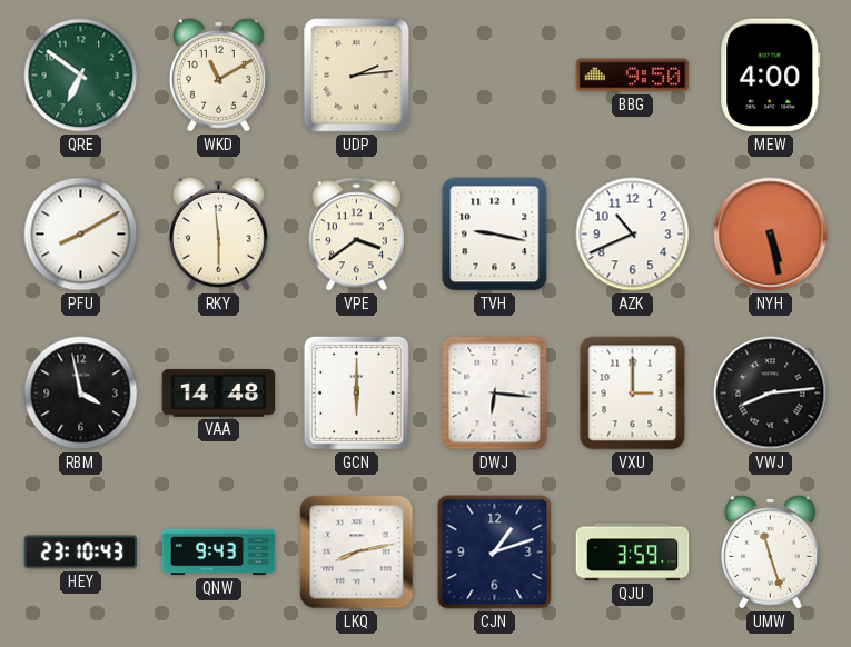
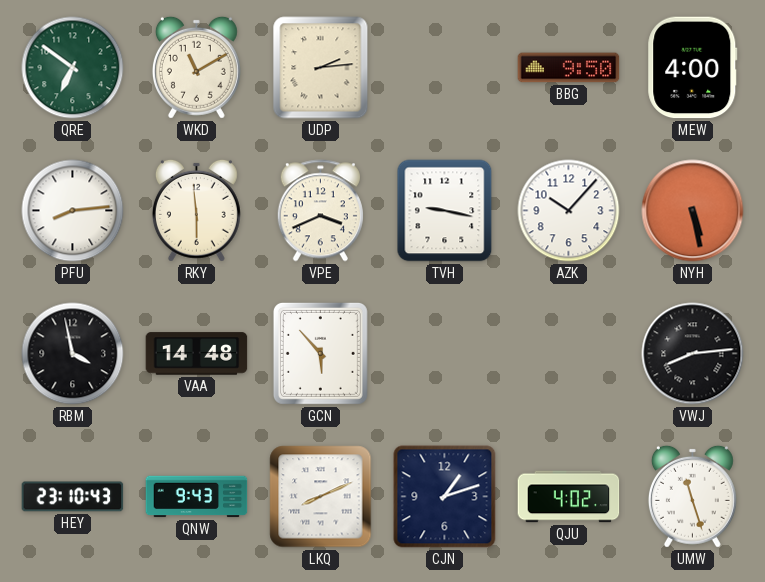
PFU: 8:10 -> 8:14 (73, 211)
VPE: 3:39 -> 3:41 (320, 211)
AZK: 10:41 -> 10:07 (569, 211)
GCN: 6:00 -> 5:53 (320, 353)
DWJ: 6:16 -> none (495, 394)
VXU: 3:00 -> none (633, 394)
LKQ: 8:13 -> 8:11 (321, 497)
QJU: 3:59 -> 4:02 (569, 497)
